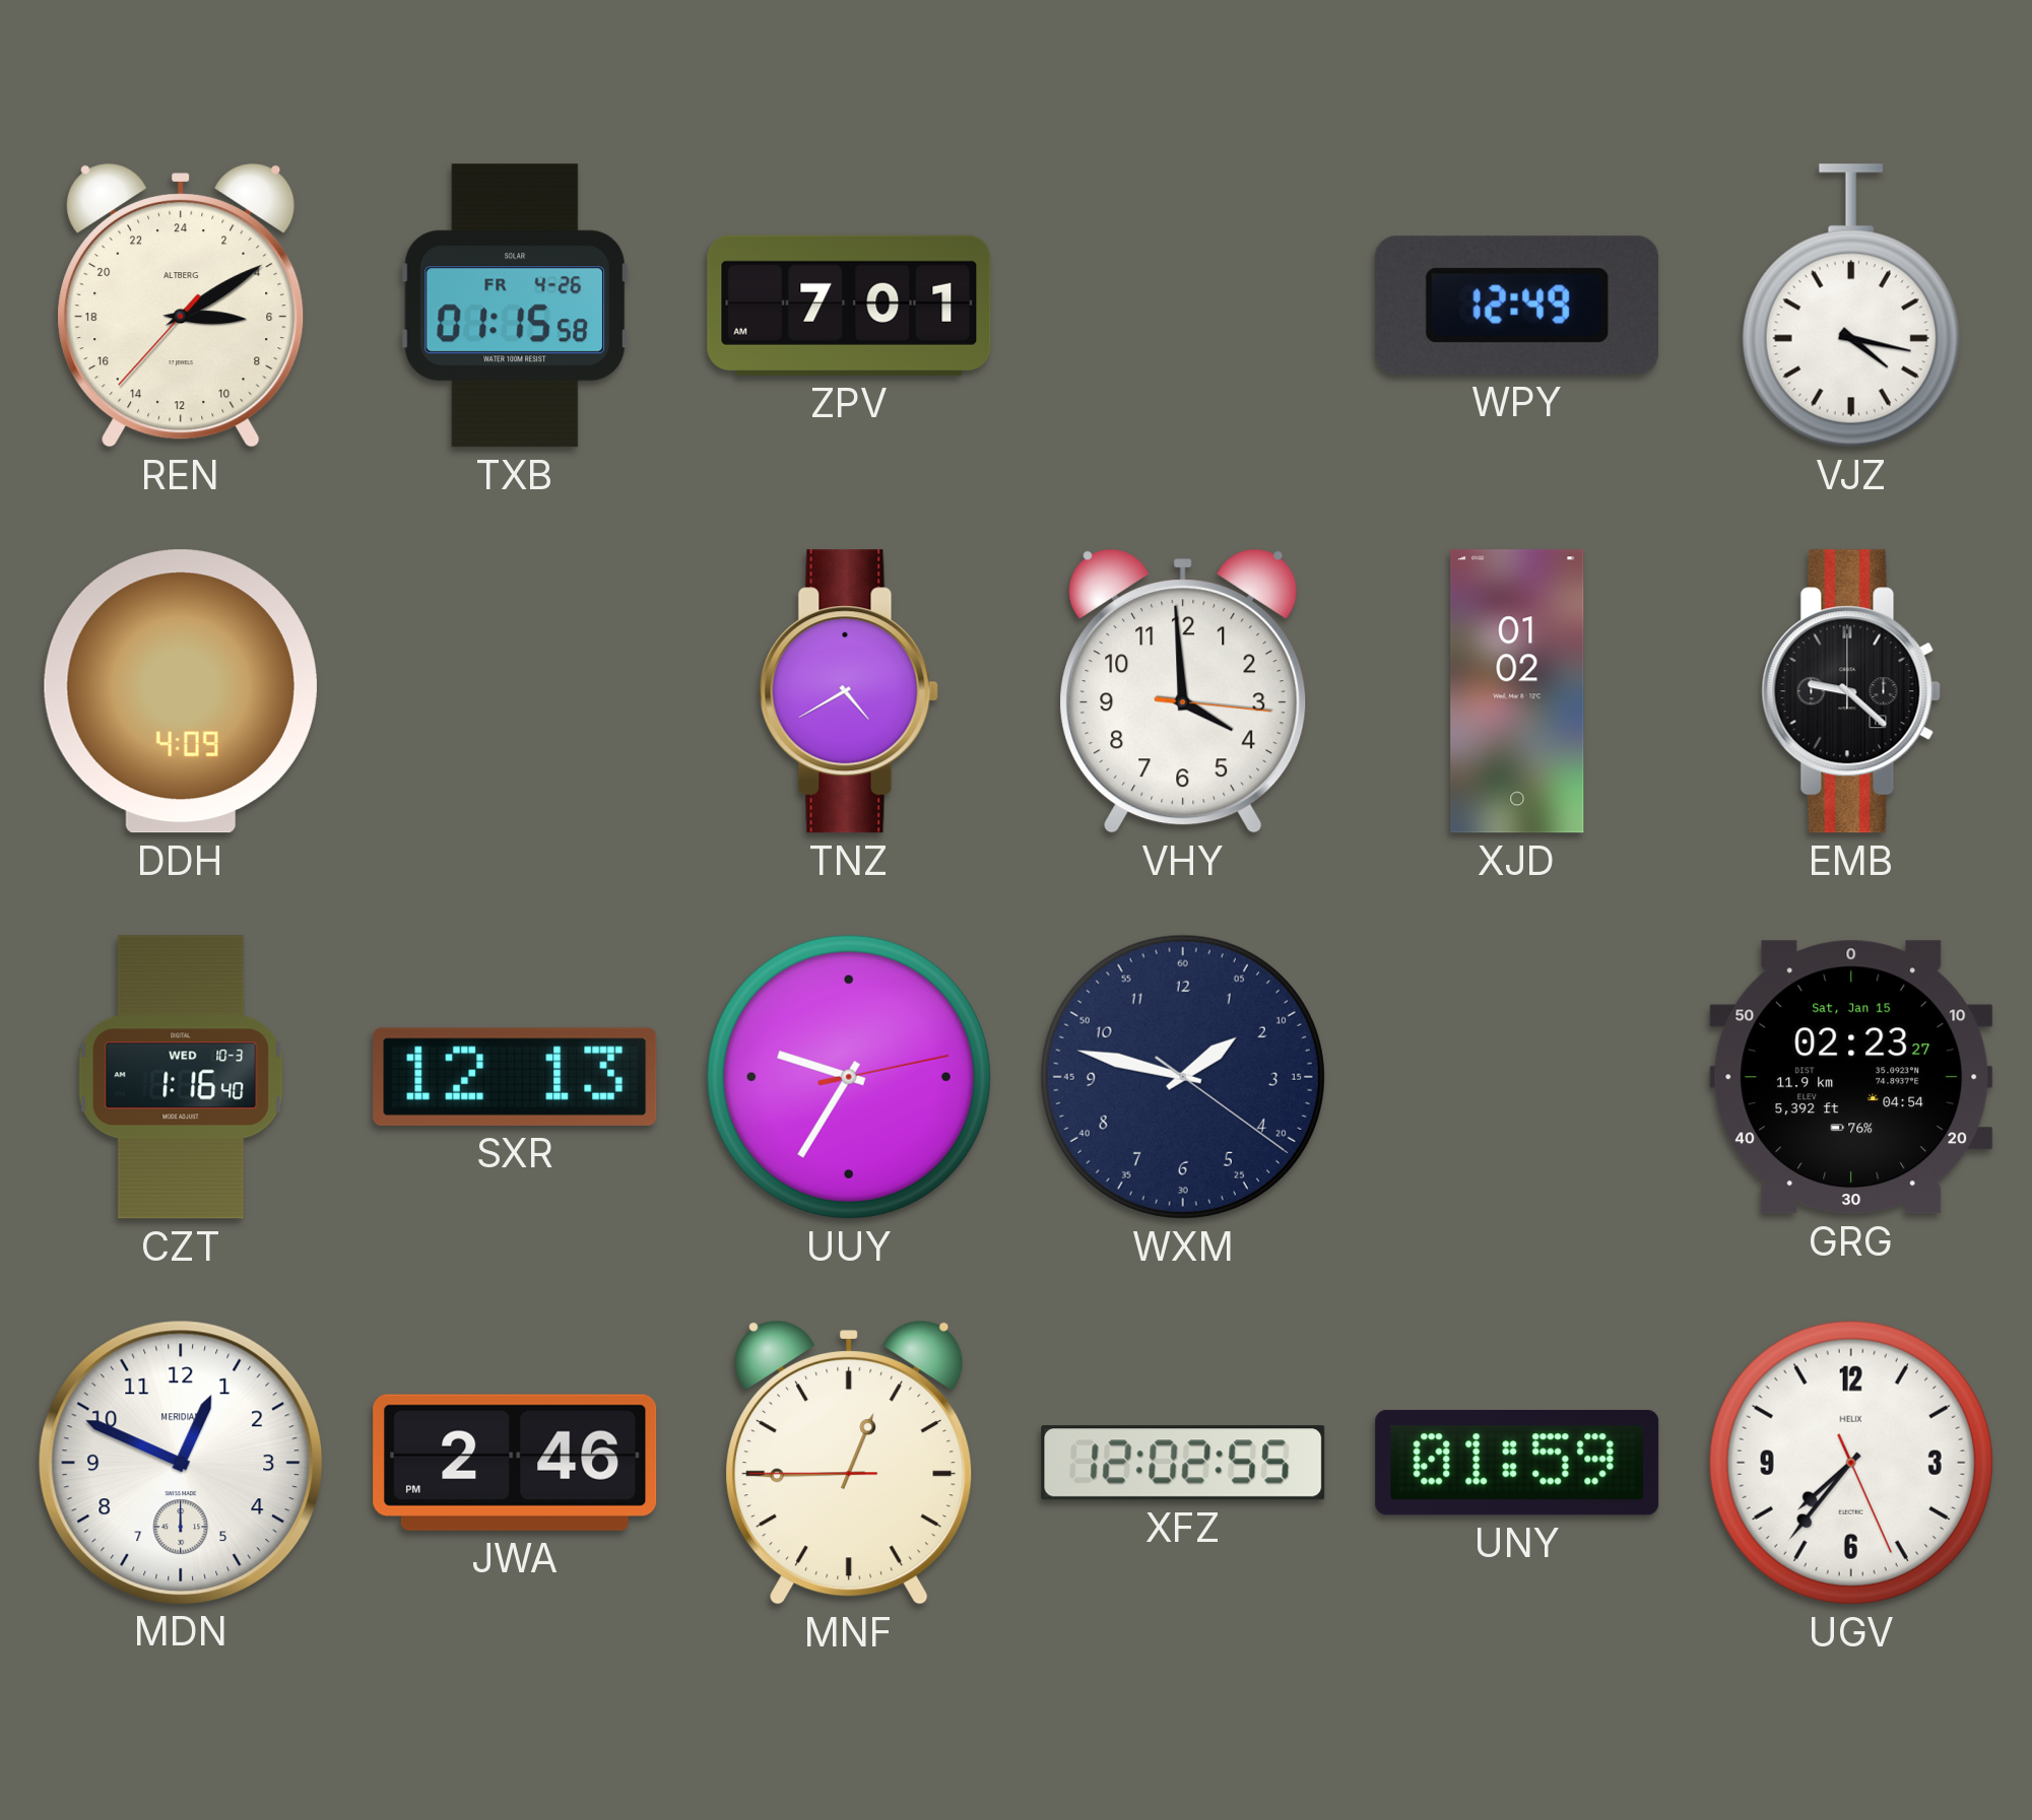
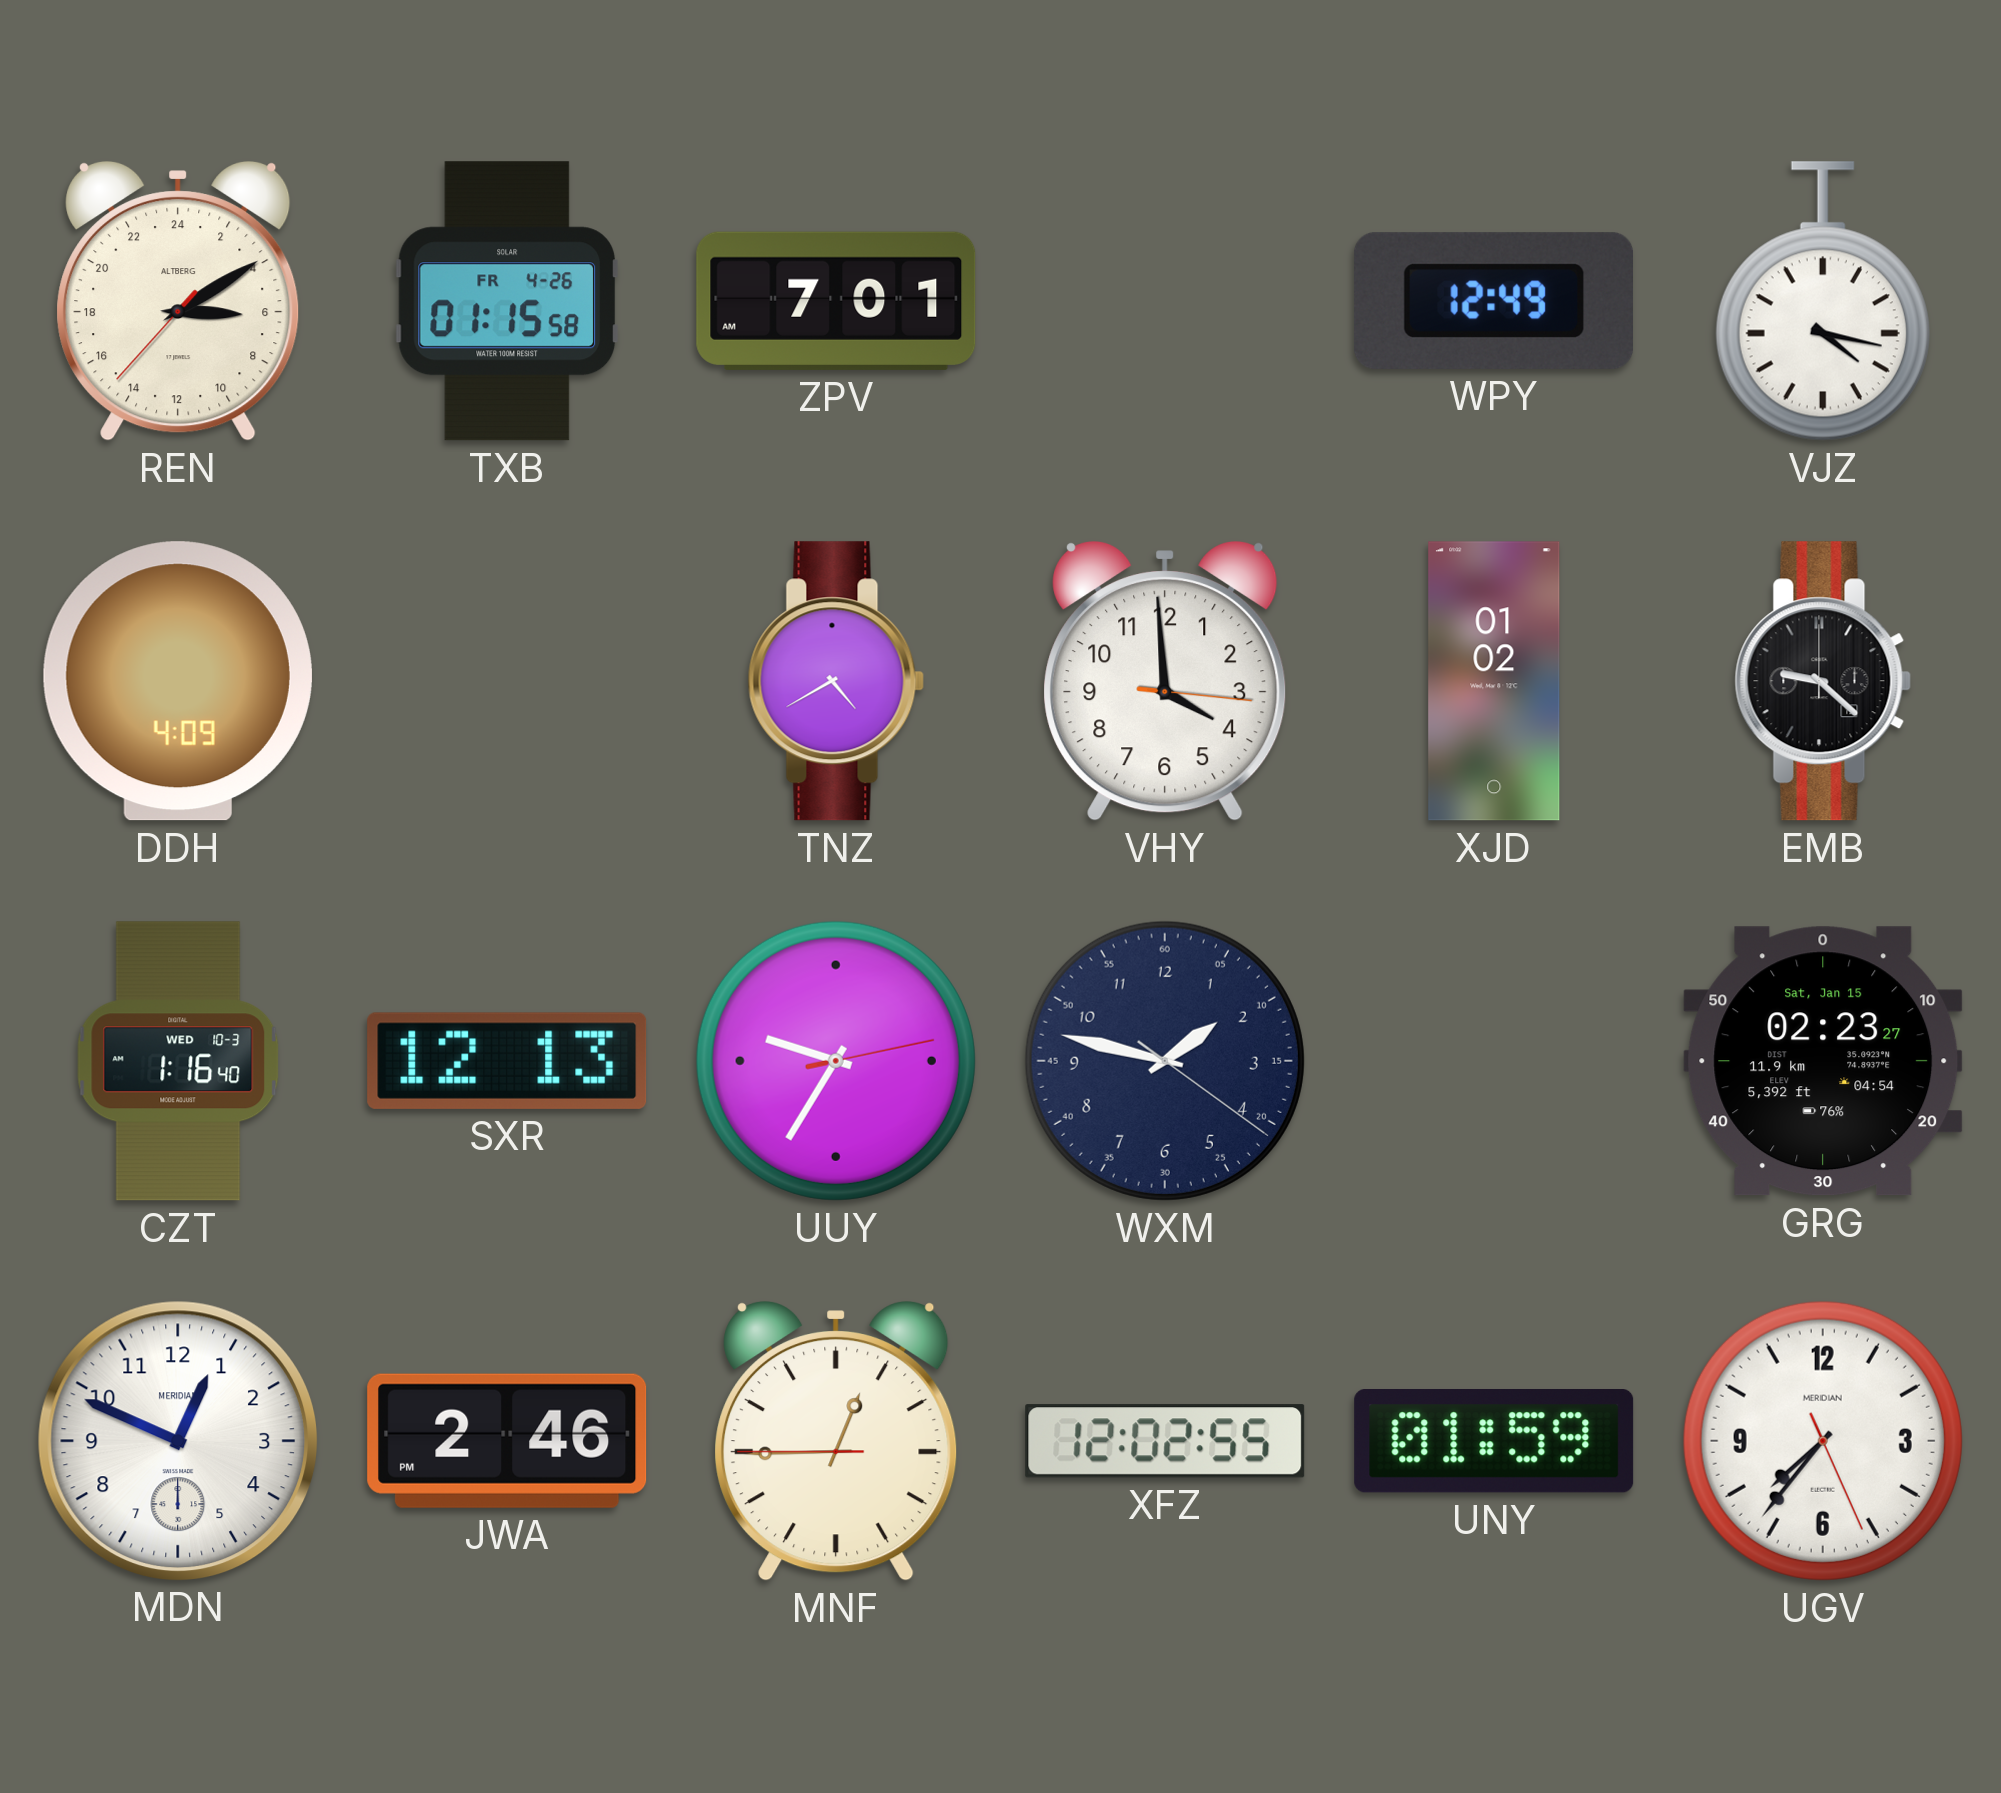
UGV brand: HELIX -> MERIDIAN (1823, 1441)
